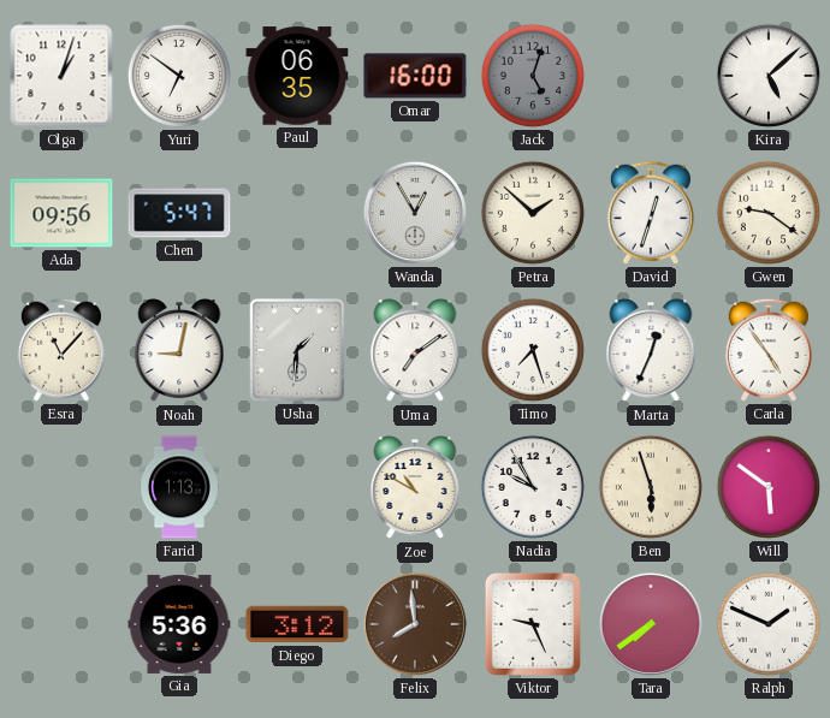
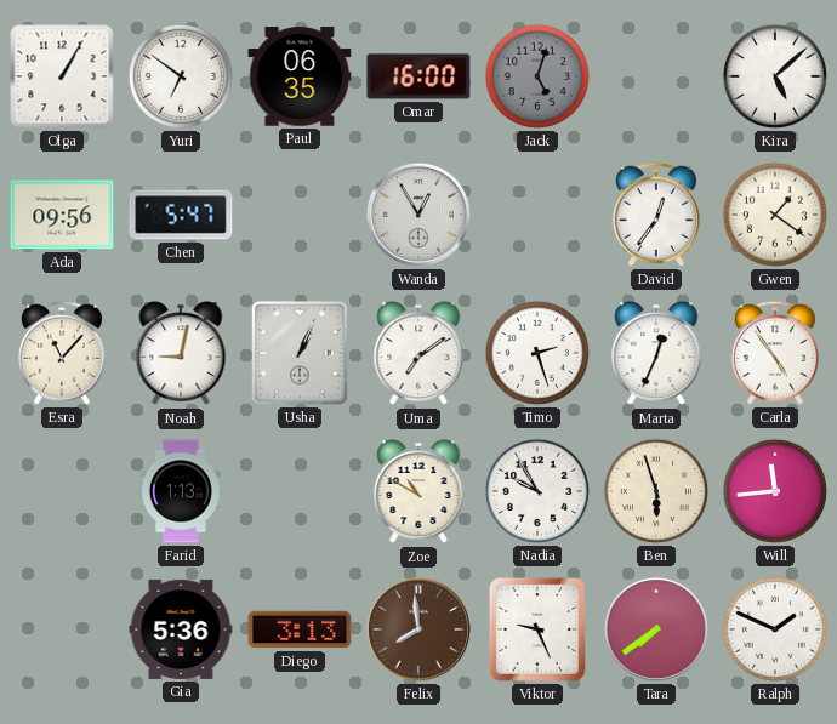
Olga: 1:03 -> 1:05 (62, 76)
Petra: 1:52 -> none (533, 213)
David: 12:33 -> 12:36 (656, 215)
Gwen: 9:21 -> 1:21 (775, 215)
Usha: 1:31 -> 1:04 (300, 353)
Timo: 7:27 -> 2:27 (537, 353)
Will: 5:51 -> 11:44 (775, 491)
Diego: 3:12 -> 3:13 (300, 629)
